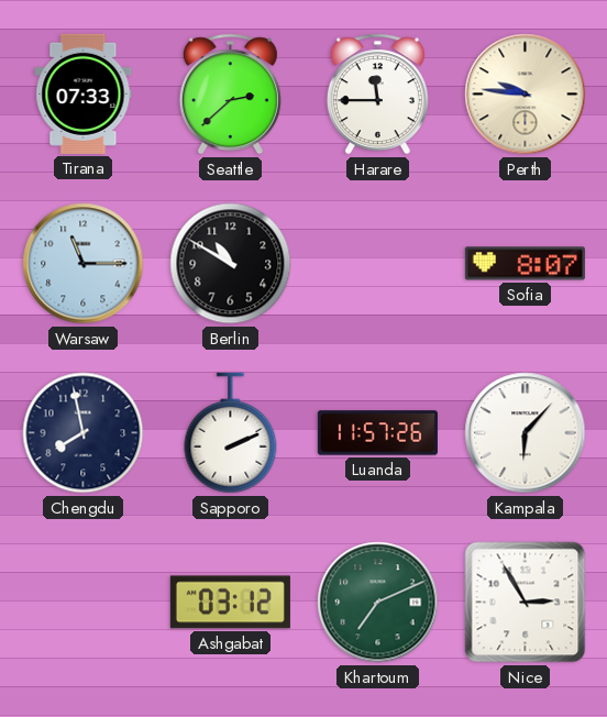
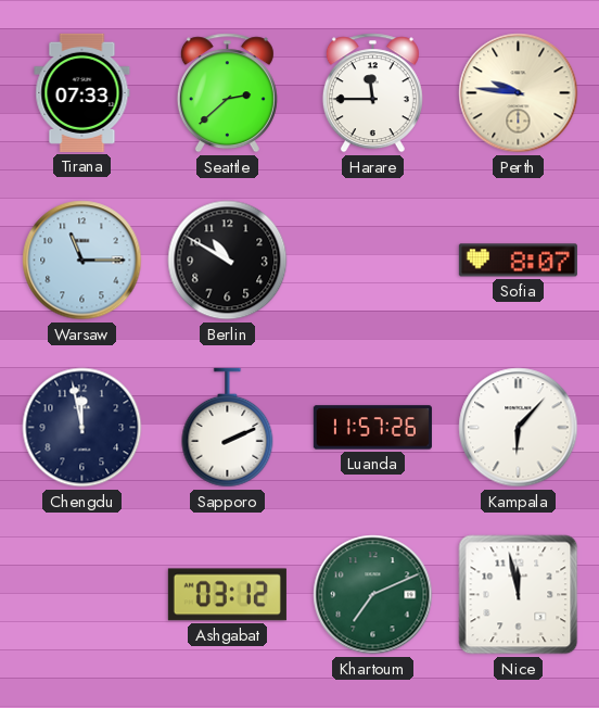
Chengdu: 7:58 -> 11:58 (82, 428)
Nice: 2:55 -> 11:58 (519, 595)
